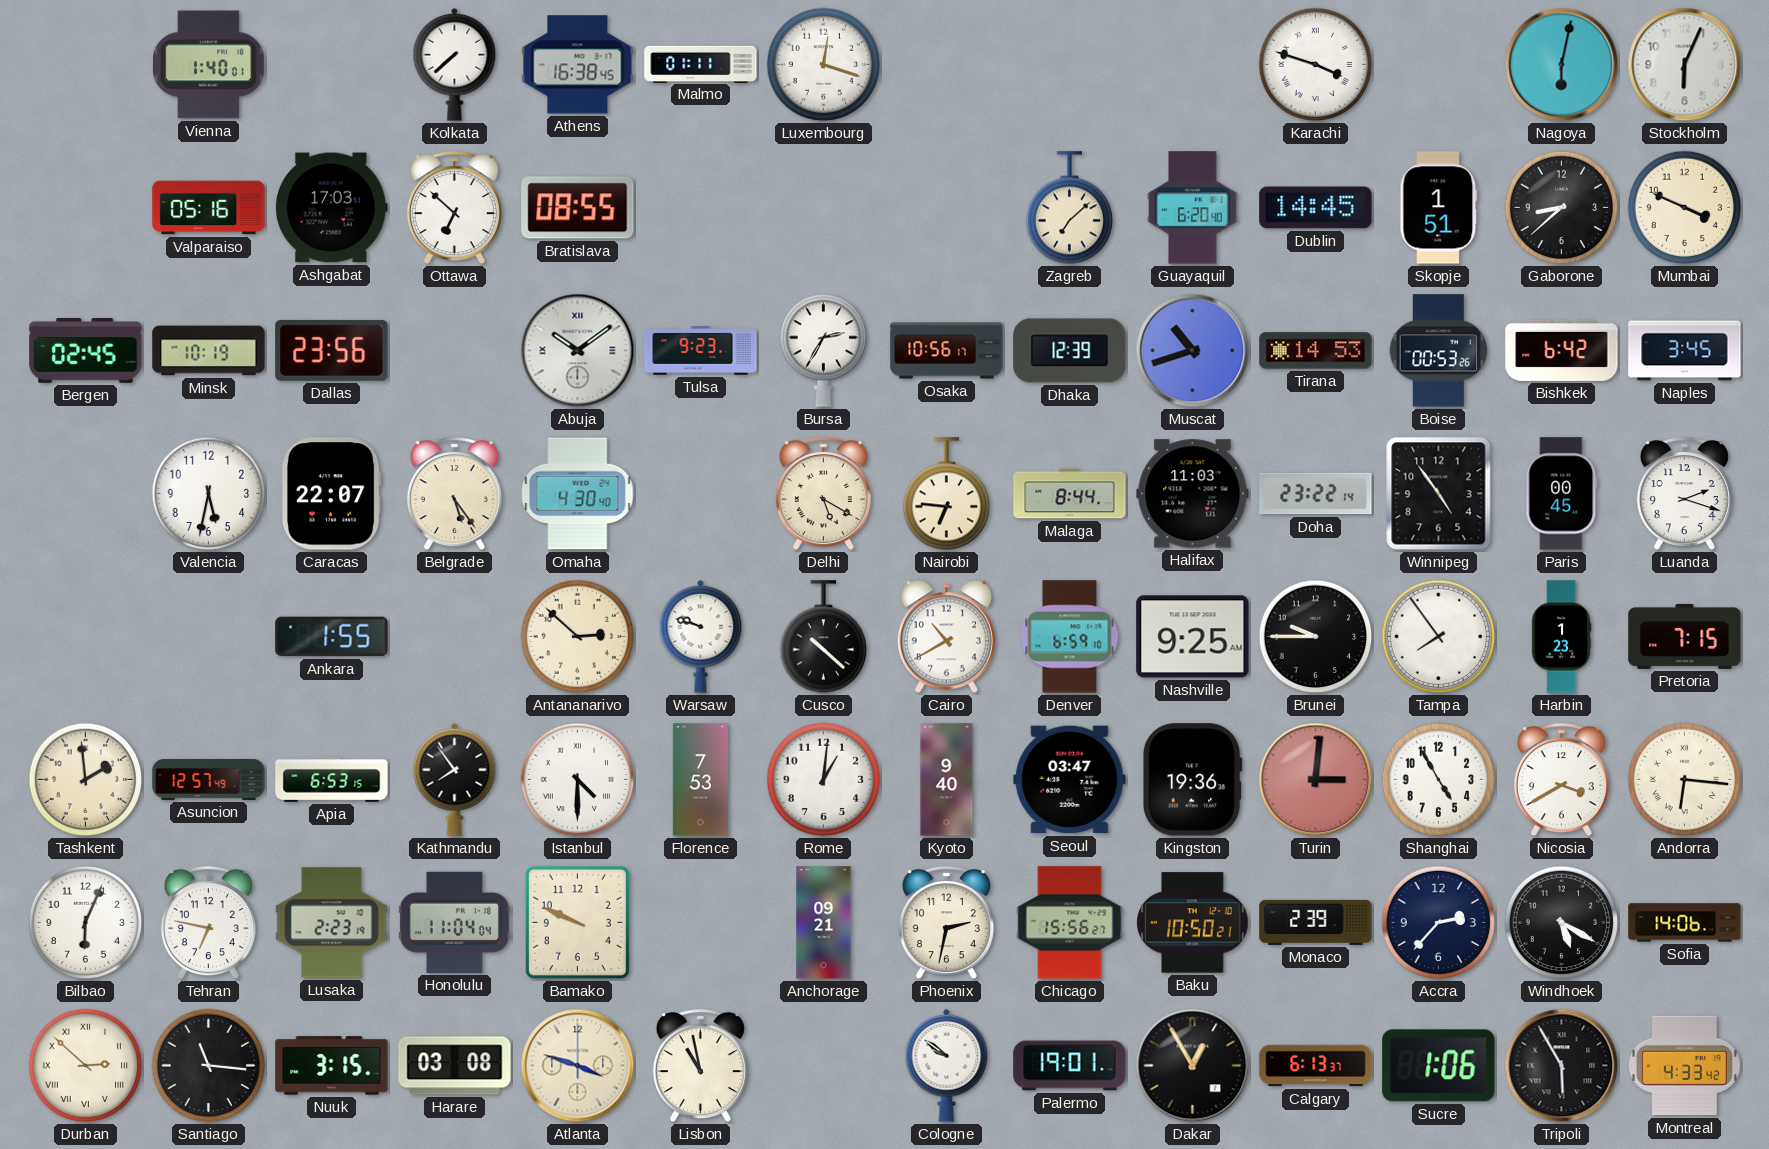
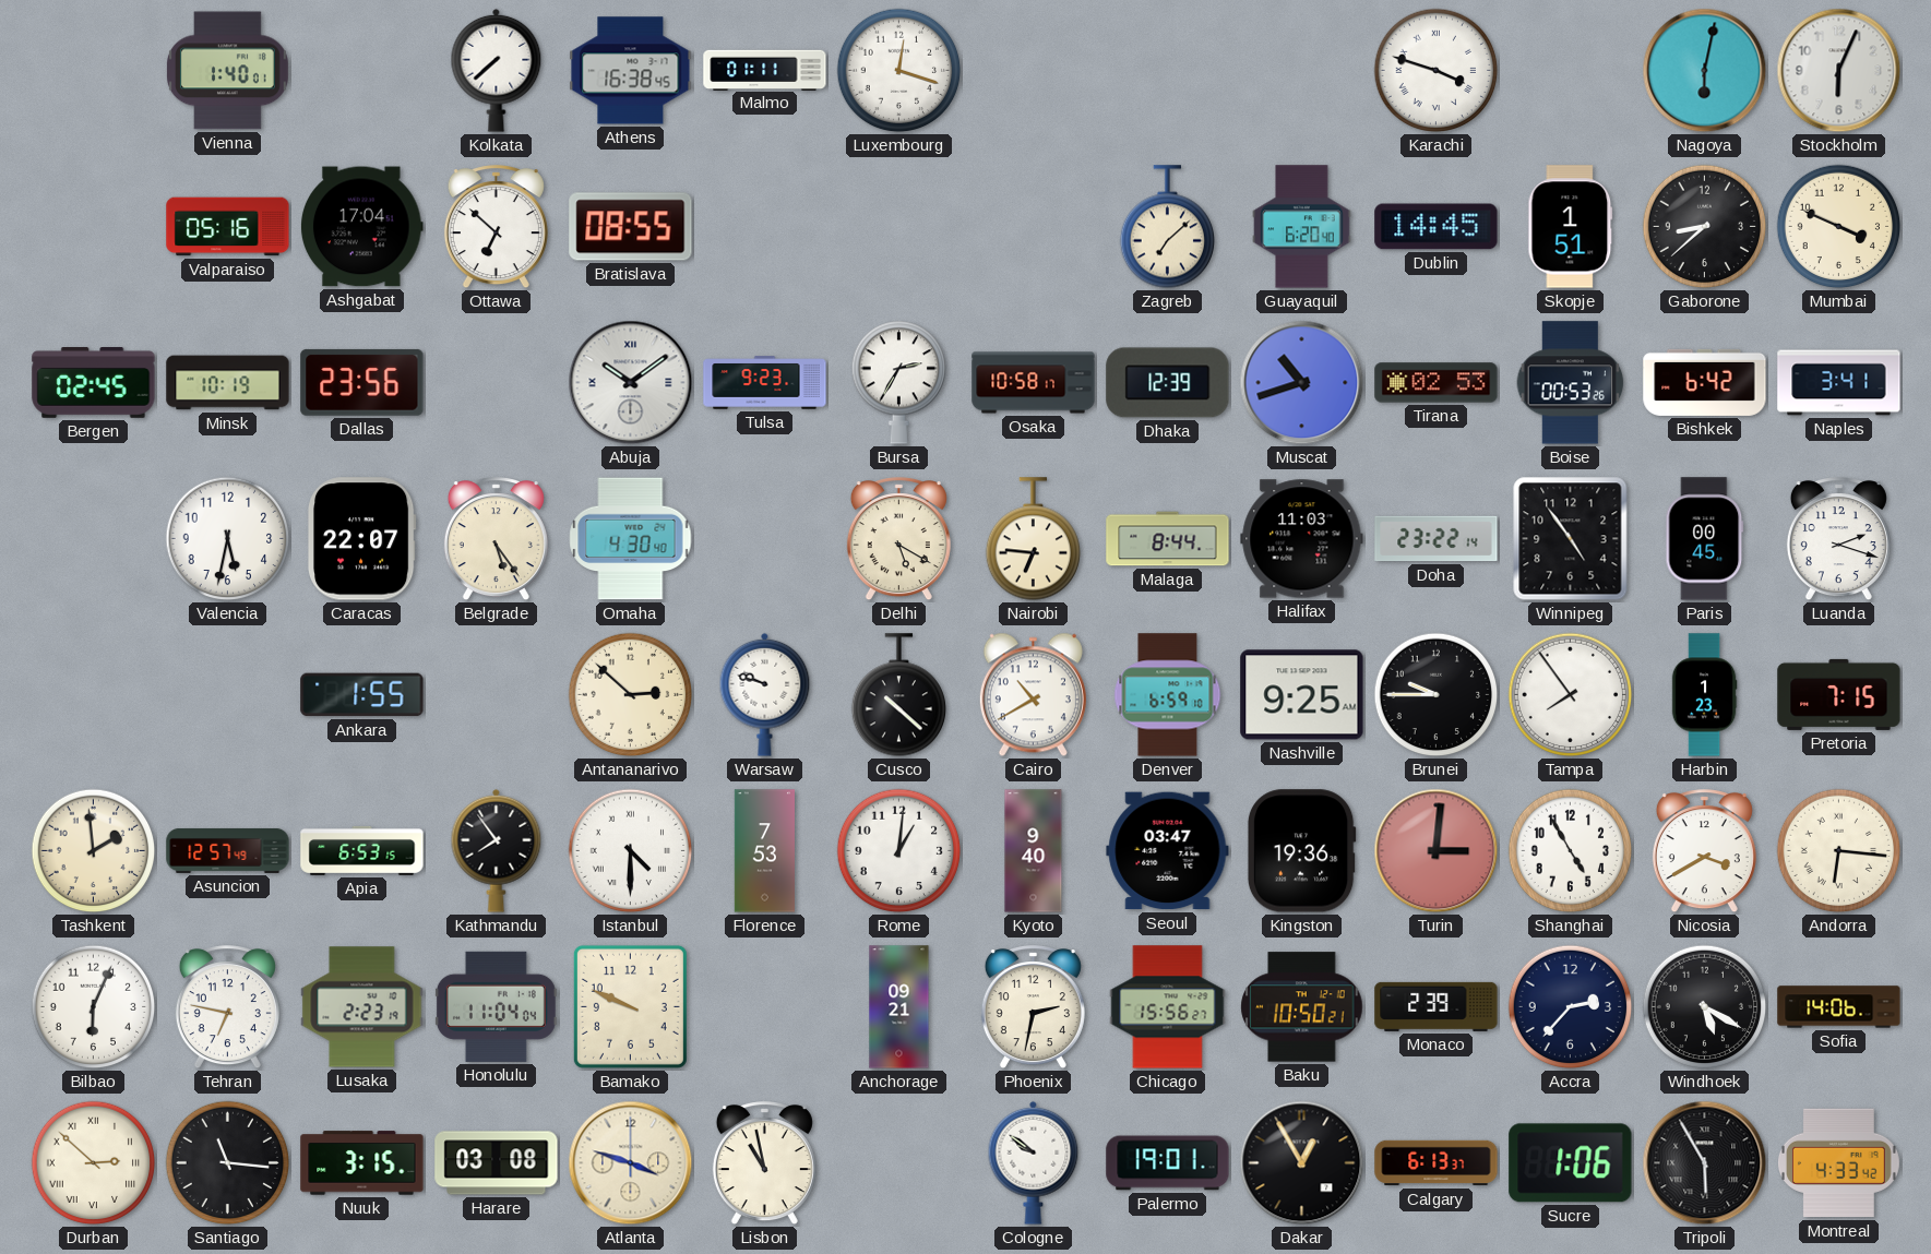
Ashgabat: 17:03 -> 17:04 (362, 227)
Osaka: 10:56 -> 10:58 (1034, 383)
Tirana: 14:53 -> 02:53 (1437, 383)
Naples: 3:45 -> 3:41 (1839, 383)
